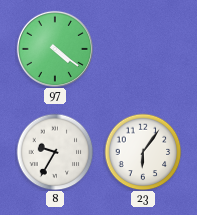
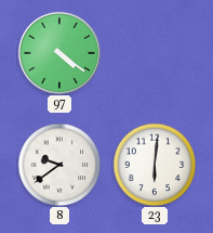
8: 9:35 -> 9:39 (59, 165)
23: 6:06 -> 6:01 (155, 165)
